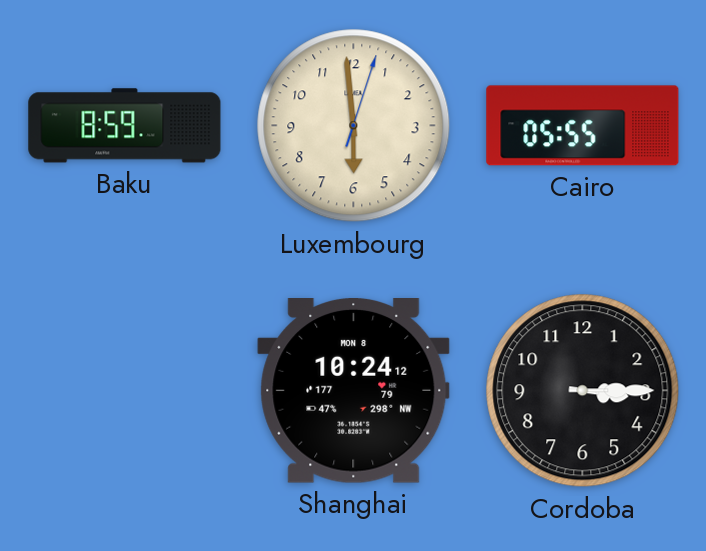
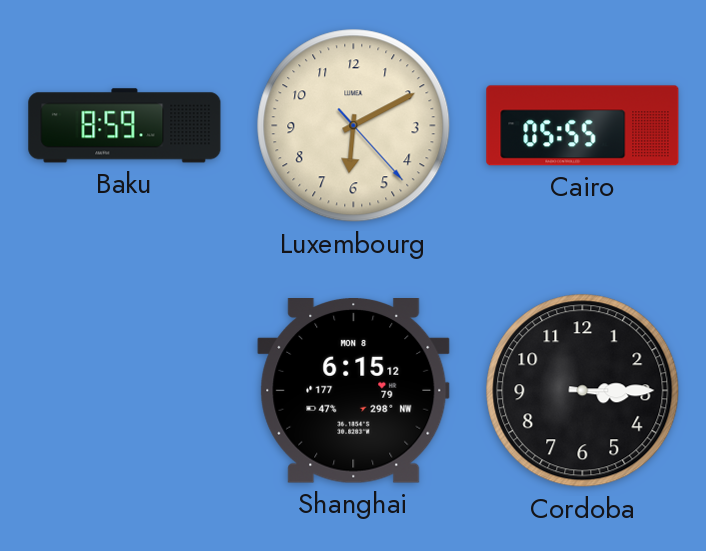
Luxembourg: 5:59 -> 6:10 (354, 126)
Shanghai: 10:24 -> 6:15 (354, 391)
